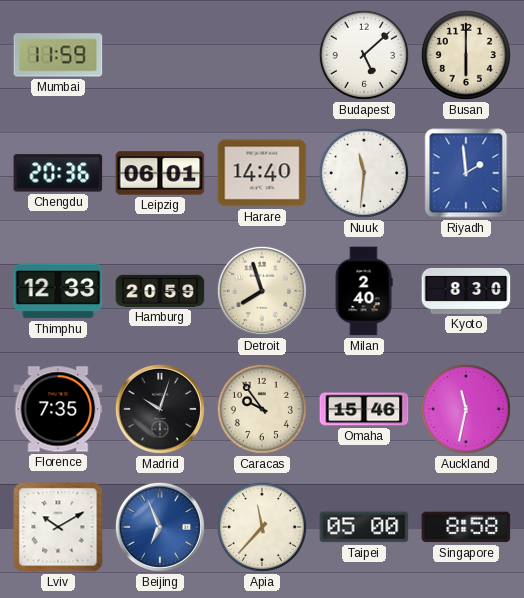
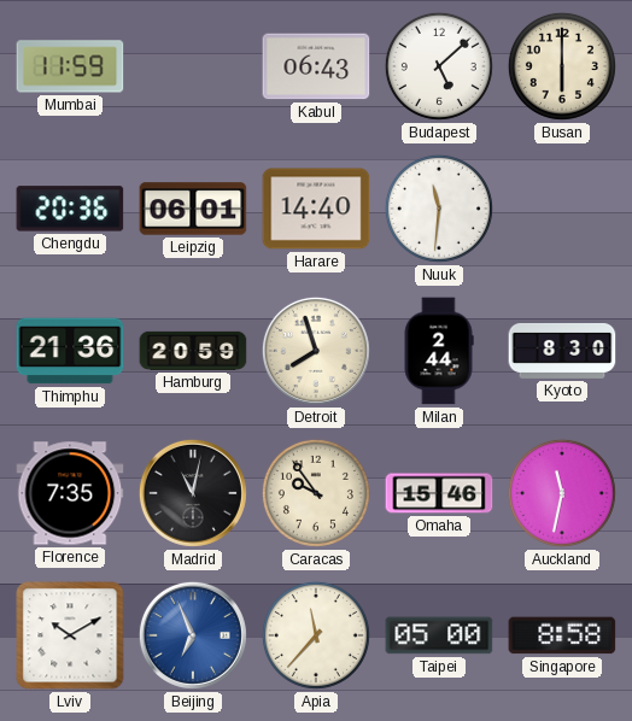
Kabul: none -> 06:43 (316, 66)
Riyadh: 1:59 -> none (466, 173)
Thimphu: 12:33 -> 21:36 (70, 351)
Milan: 2:40 -> 2:44 (439, 351)
Madrid: 10:03 -> 11:02 (193, 493)
